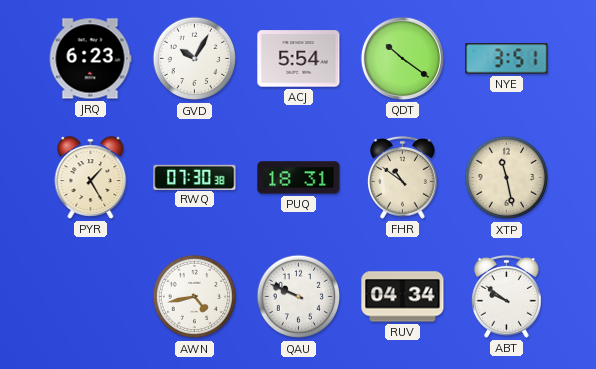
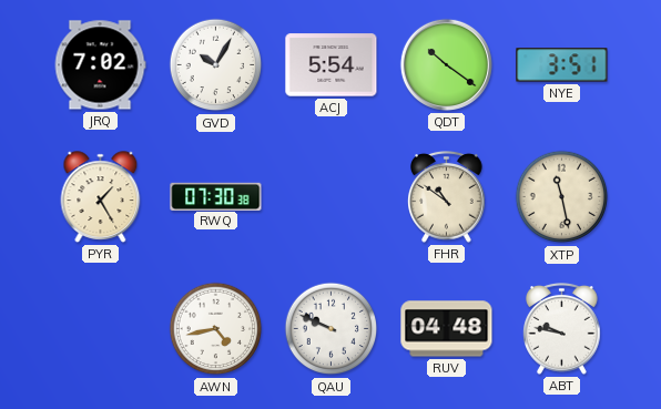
JRQ: 6:23 -> 7:02 (100, 65)
PUQ: 18:31 -> none (299, 178)
RUV: 04:34 -> 04:48 (447, 329)
ABT: 9:51 -> 9:47 (562, 329)
